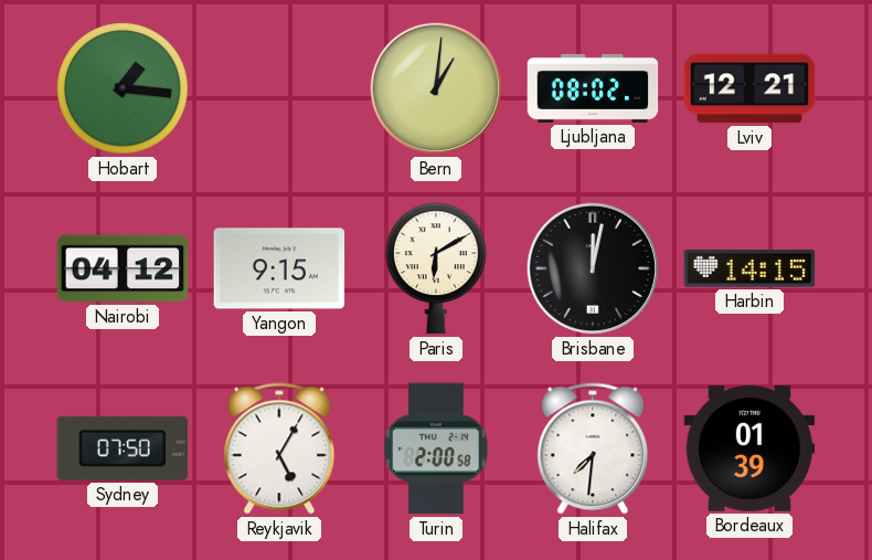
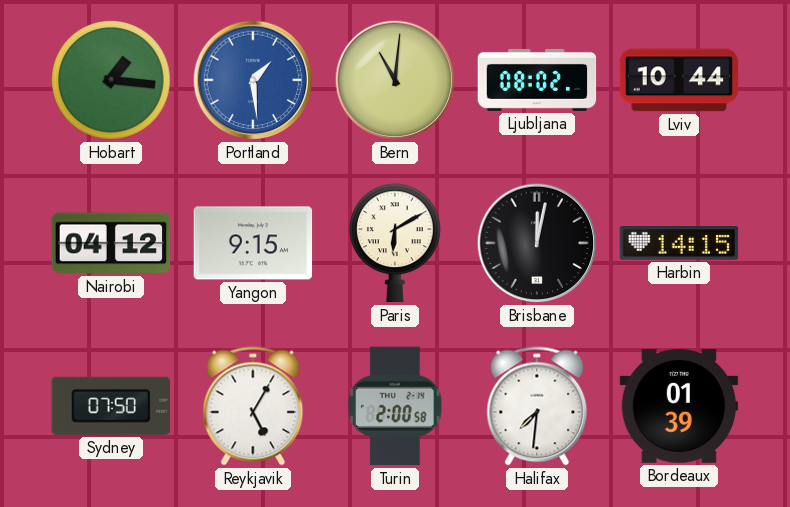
Portland: none -> 1:29 (253, 80)
Bern: 1:01 -> 11:01 (395, 80)
Lviv: 12:21 -> 10:44 (679, 80)
